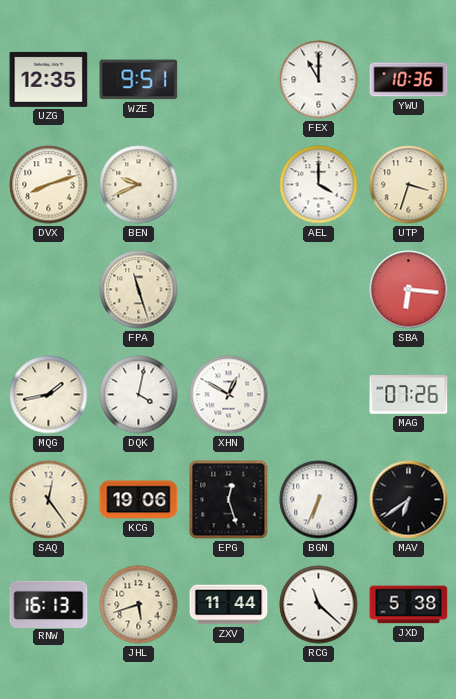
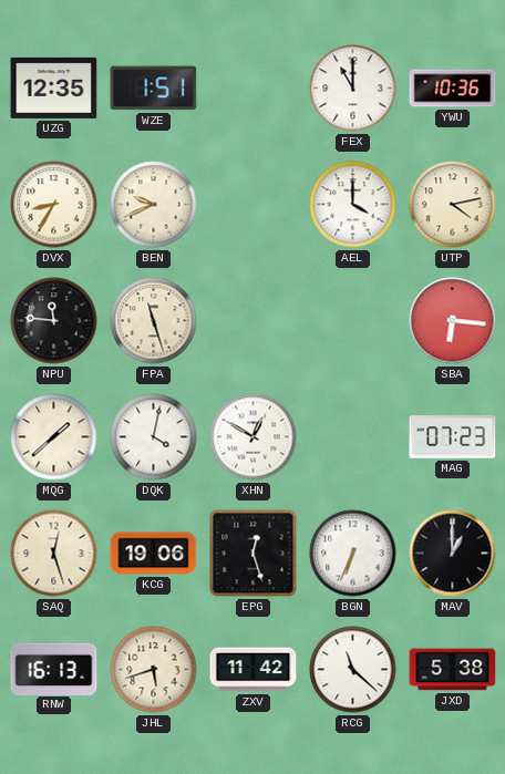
WZE: 9:51 -> 1:51 (154, 89)
DVX: 8:12 -> 8:35 (54, 205)
UTP: 3:33 -> 4:13 (453, 205)
NPU: none -> 11:46 (54, 321)
MQG: 1:43 -> 1:38 (54, 437)
MAG: 07:26 -> 07:23 (453, 437)
SAQ: 12:24 -> 12:27 (54, 554)
MAV: 6:39 -> 1:00 (453, 554)
ZXV: 11:44 -> 11:42 (254, 670)
